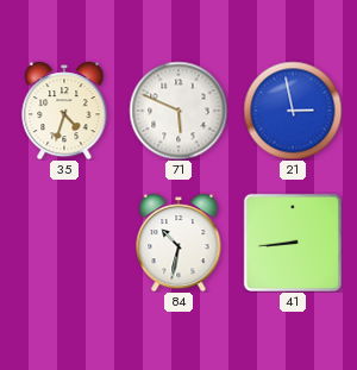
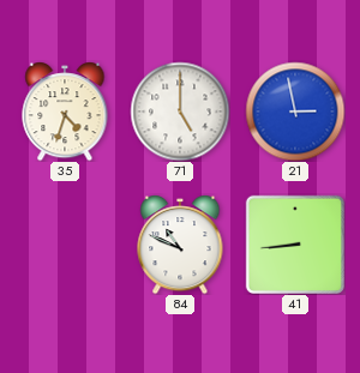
71: 5:49 -> 5:00 (180, 112)
84: 10:32 -> 10:49 (180, 245)
